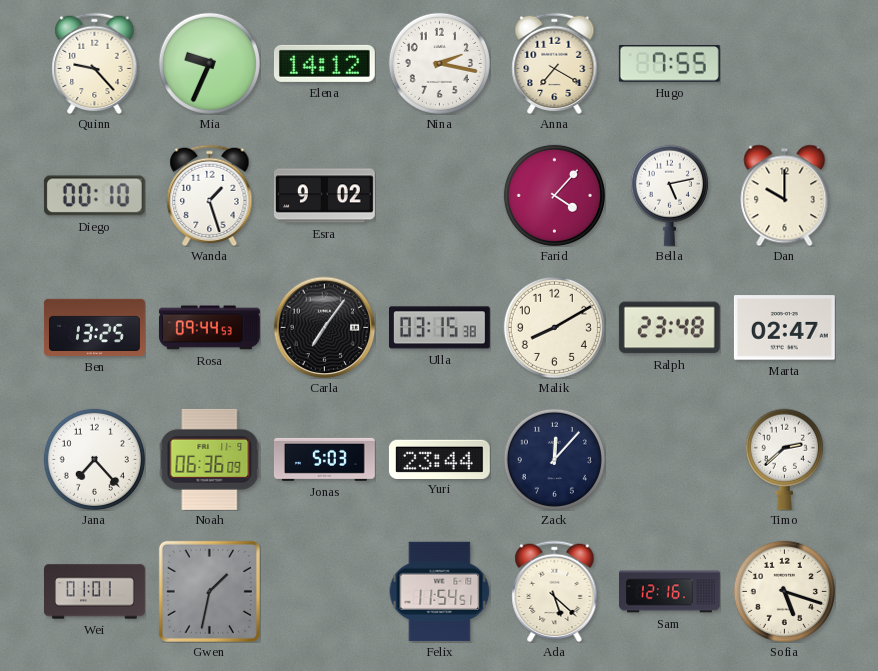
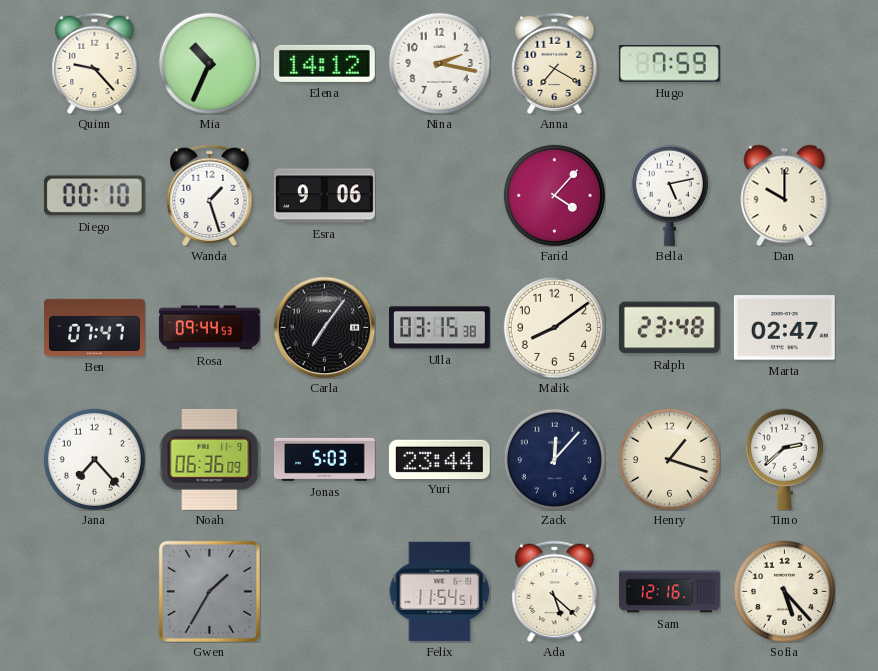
Mia: 9:34 -> 10:34 (209, 63)
Hugo: 7:55 -> 7:59 (669, 64)
Esra: 9:02 -> 9:06 (324, 196)
Ben: 13:25 -> 07:47 (95, 327)
Malik: 8:10 -> 8:09 (554, 327)
Henry: none -> 1:18 (669, 459)
Wei: 01:01 -> none (95, 592)
Gwen: 1:32 -> 1:35 (209, 591)
Sofia: 5:18 -> 5:23 (784, 591)
